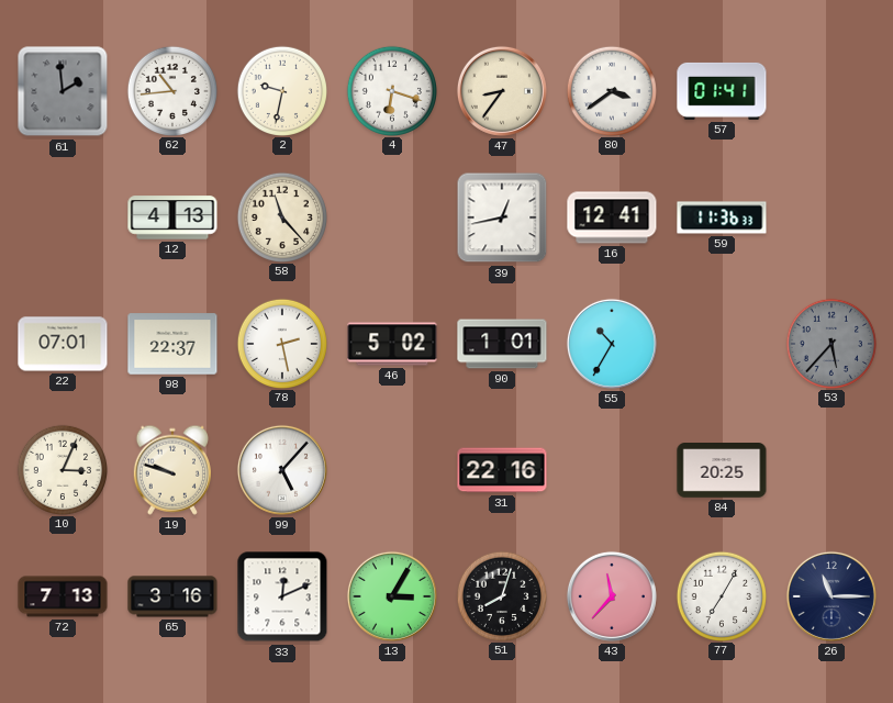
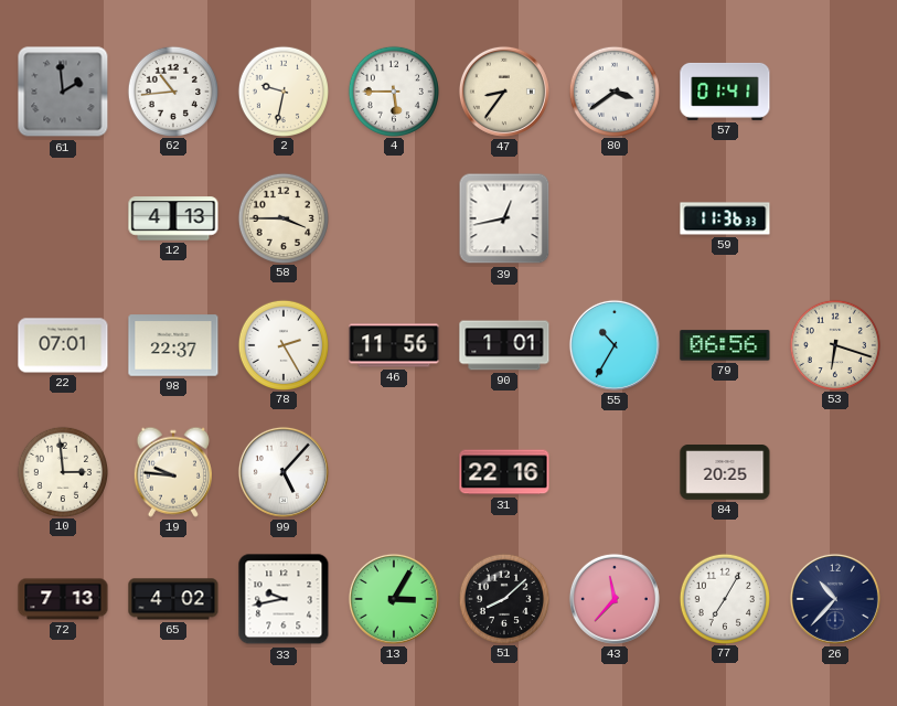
4: 6:18 -> 5:45 (393, 90)
58: 11:23 -> 3:45 (282, 217)
16: 12:41 -> none (612, 217)
78: 2:28 -> 2:25 (282, 344)
46: 5:02 -> 11:56 (394, 345)
79: none -> 06:56 (725, 345)
53: 5:37 -> 6:18 (834, 344)
53 dial: grey -> cream (834, 344)
10: 3:04 -> 2:59 (62, 471)
19: 9:48 -> 9:46 (173, 472)
65: 3:16 -> 4:02 (173, 599)
33: 12:11 -> 9:43 (284, 599)
51: 8:03 -> 8:08 (503, 598)
26: 11:15 -> 10:37 (835, 599)
